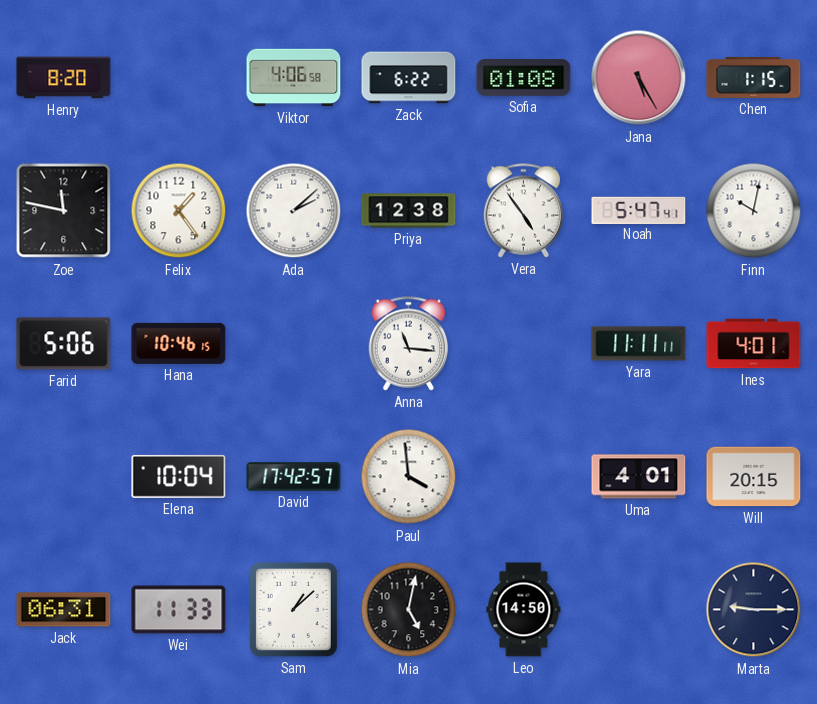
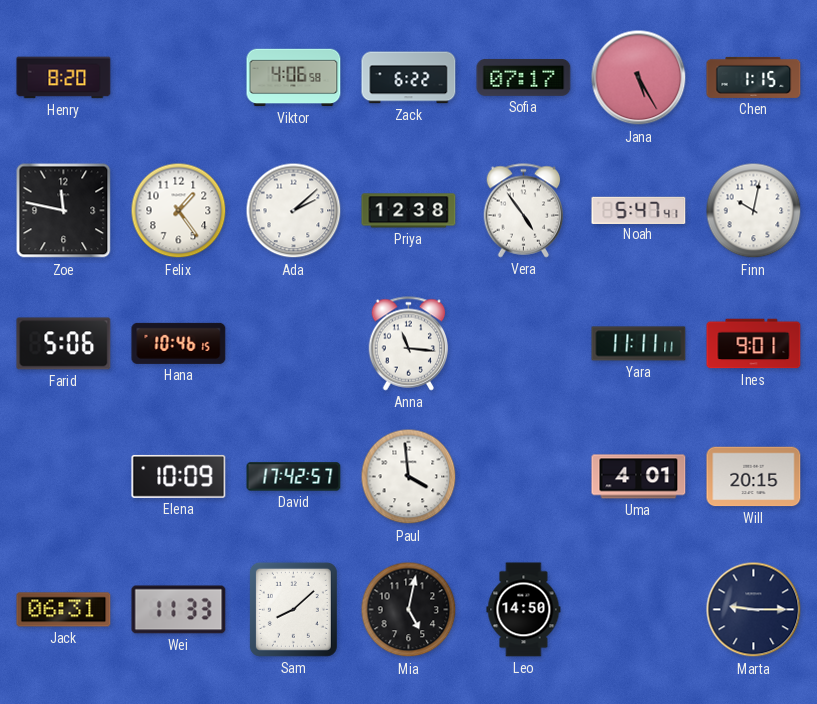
Sofia: 01:08 -> 07:17 (524, 78)
Ines: 4:01 -> 9:01 (754, 344)
Elena: 10:04 -> 10:09 (179, 476)
Sam: 1:08 -> 8:08 (293, 609)
